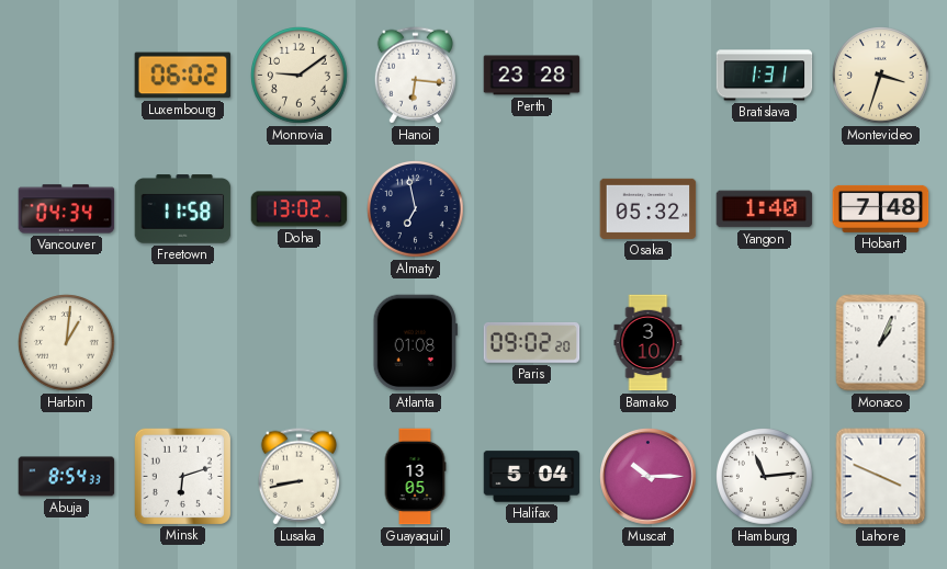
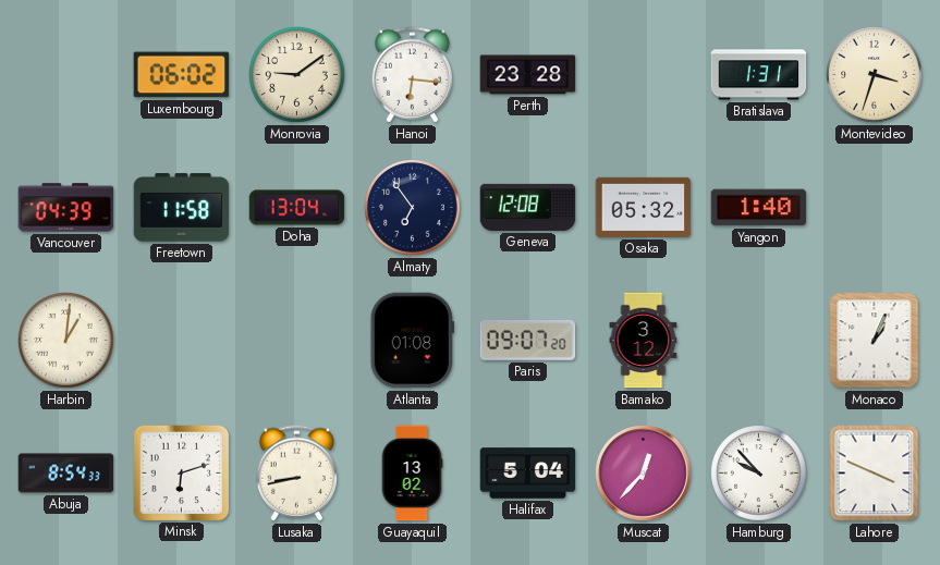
Vancouver: 04:34 -> 04:39 (66, 208)
Doha: 13:02 -> 13:04 (297, 208)
Almaty: 6:58 -> 6:54 (413, 208)
Geneva: none -> 12:08 (528, 207)
Hobart: 7:48 -> none (881, 208)
Paris: 09:02 -> 09:07 (528, 341)
Bamako: 3:10 -> 3:12 (644, 341)
Guayaquil: 13:05 -> 13:02 (412, 474)
Muscat: 10:15 -> 12:37 (644, 474)
Hamburg: 11:14 -> 9:53 (759, 474)
